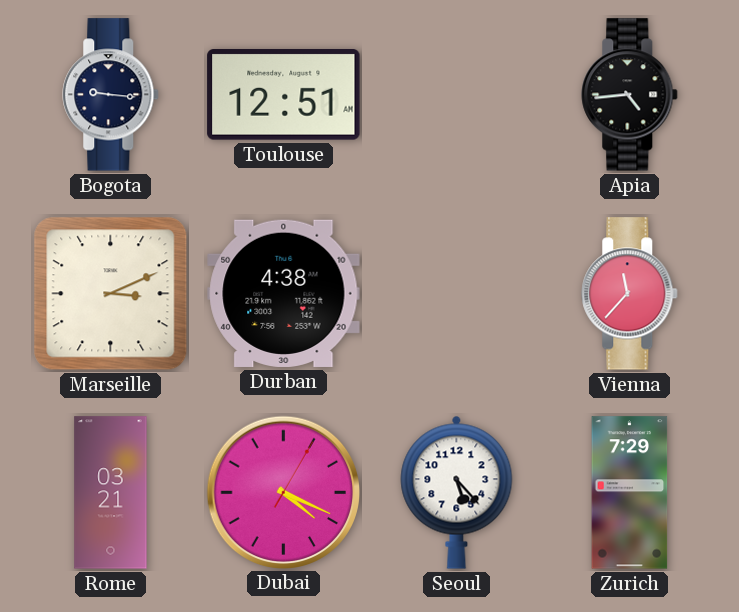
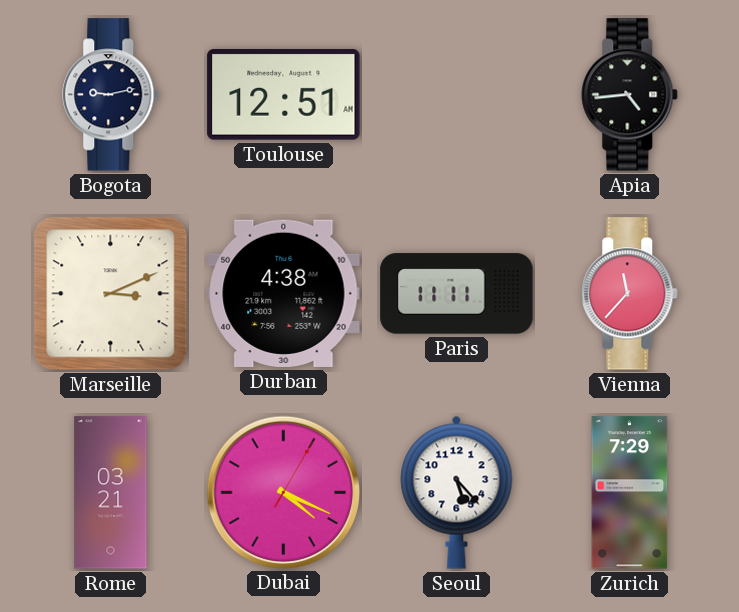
Bogota: 9:16 -> 9:13 (111, 95)
Paris: none -> 11:11 (457, 294)
